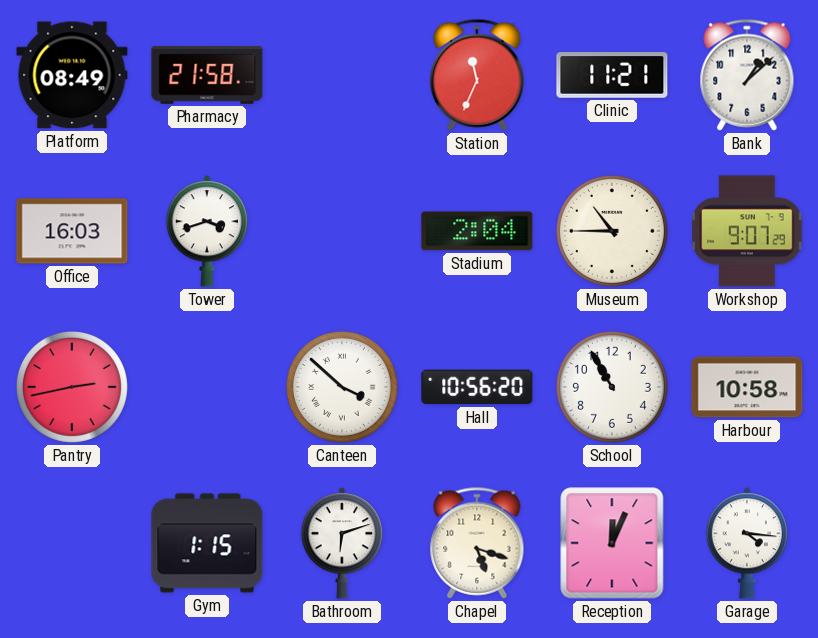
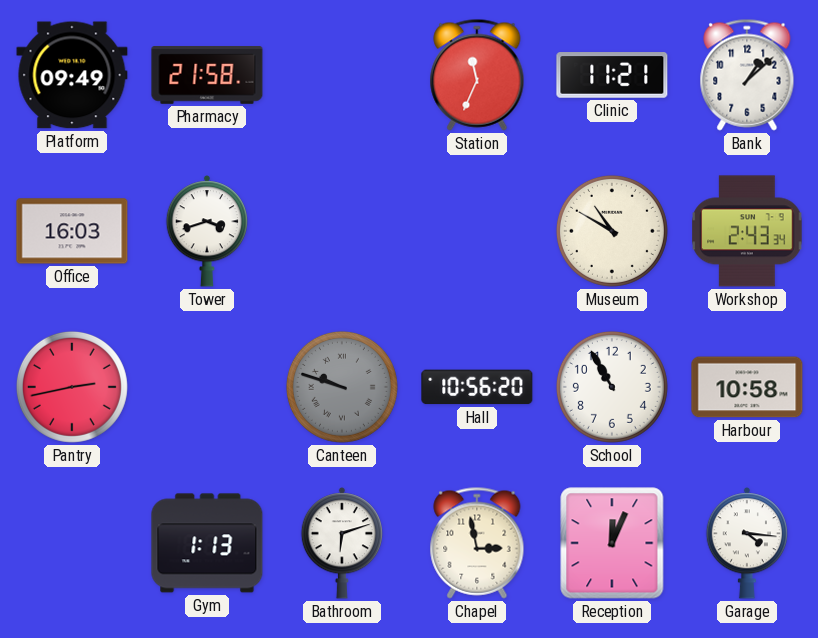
Platform: 08:49 -> 09:49 (72, 75)
Stadium: 2:04 -> none (477, 231)
Museum: 10:45 -> 10:50 (612, 231)
Workshop: 9:07 -> 2:43 (747, 231)
Canteen: 3:52 -> 9:48 (342, 387)
Canteen dial: white -> grey (342, 387)
Gym: 1:15 -> 1:13 (207, 543)
Chapel: 5:18 -> 2:58 (477, 543)
